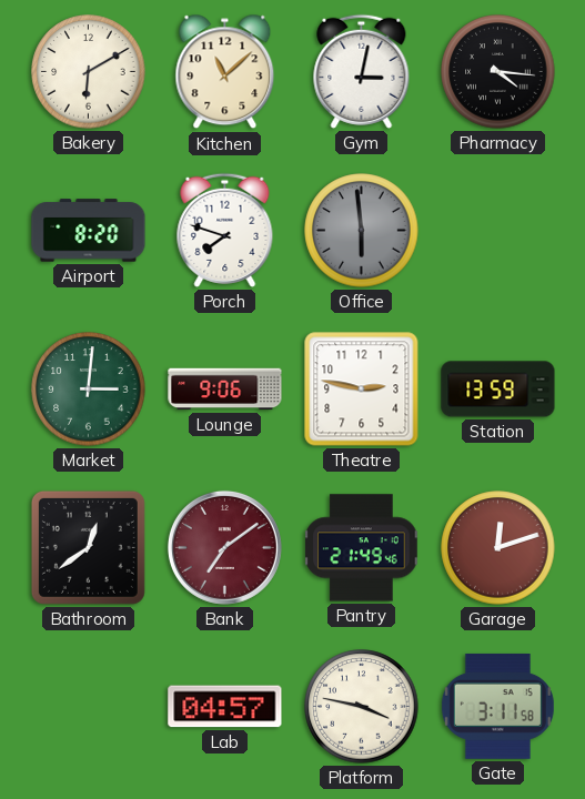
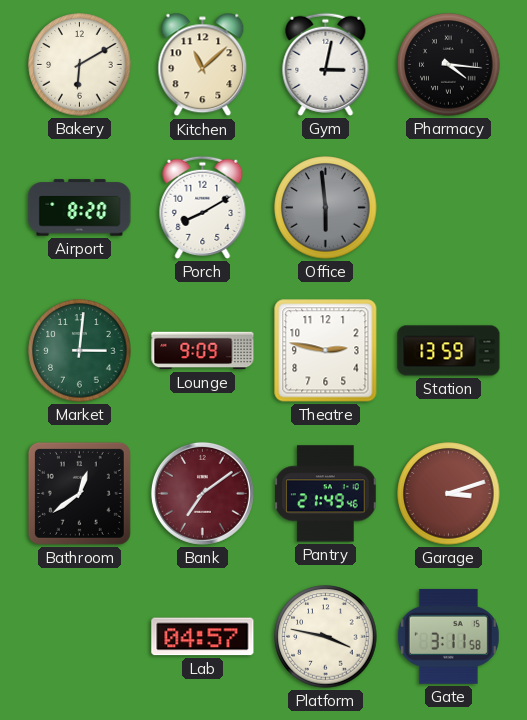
Porch: 7:48 -> 8:10 (203, 207)
Lounge: 9:06 -> 9:09 (203, 351)
Garage: 12:12 -> 3:12 (449, 494)
